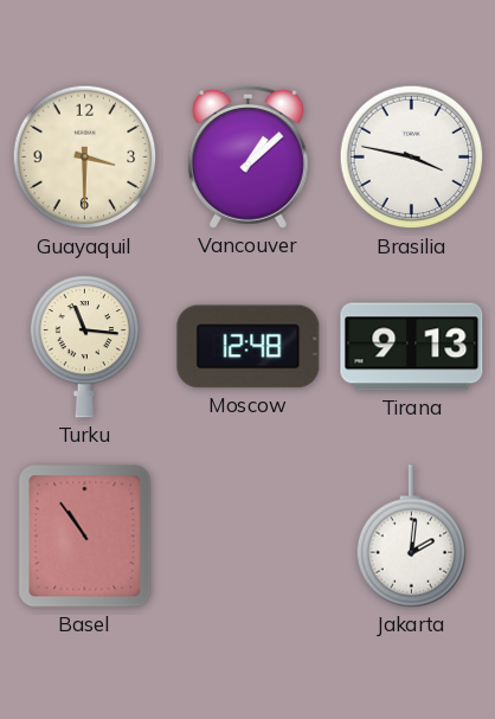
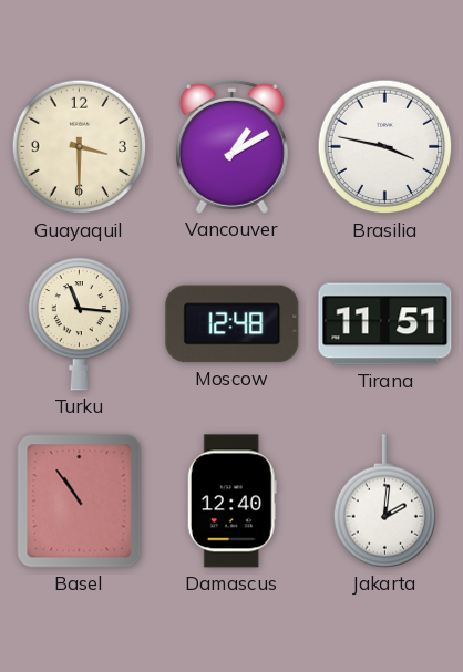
Vancouver: 1:08 -> 1:10 (231, 146)
Tirana: 9:13 -> 11:51 (385, 324)
Damascus: none -> 12:40 (231, 502)
